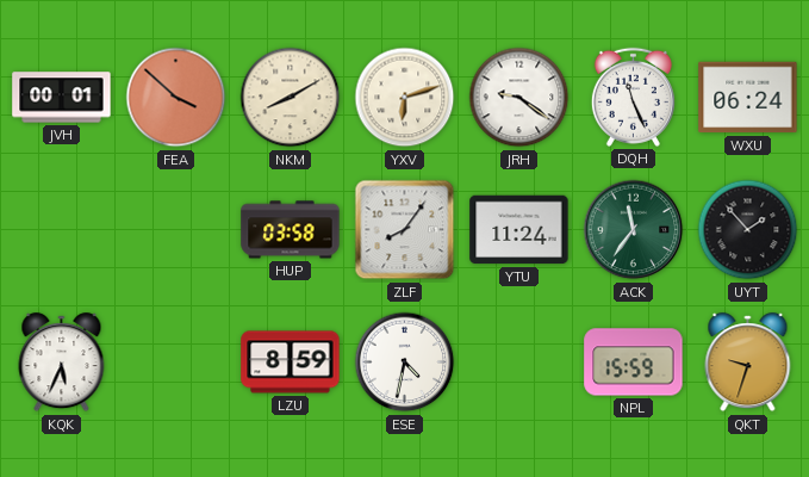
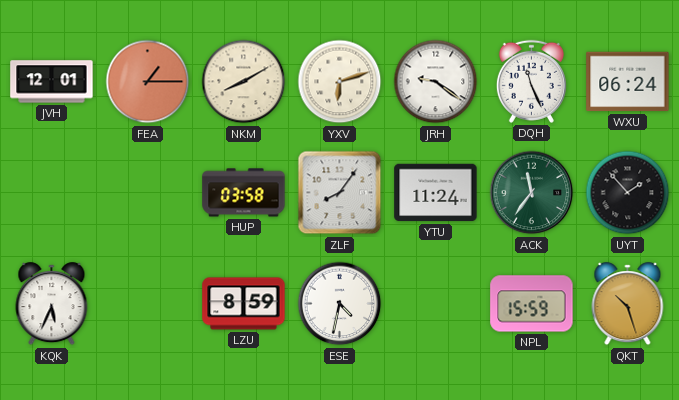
JVH: 00:01 -> 12:01 (52, 82)
FEA: 3:52 -> 1:15 (148, 82)
QKT: 9:33 -> 10:27 (628, 304)
